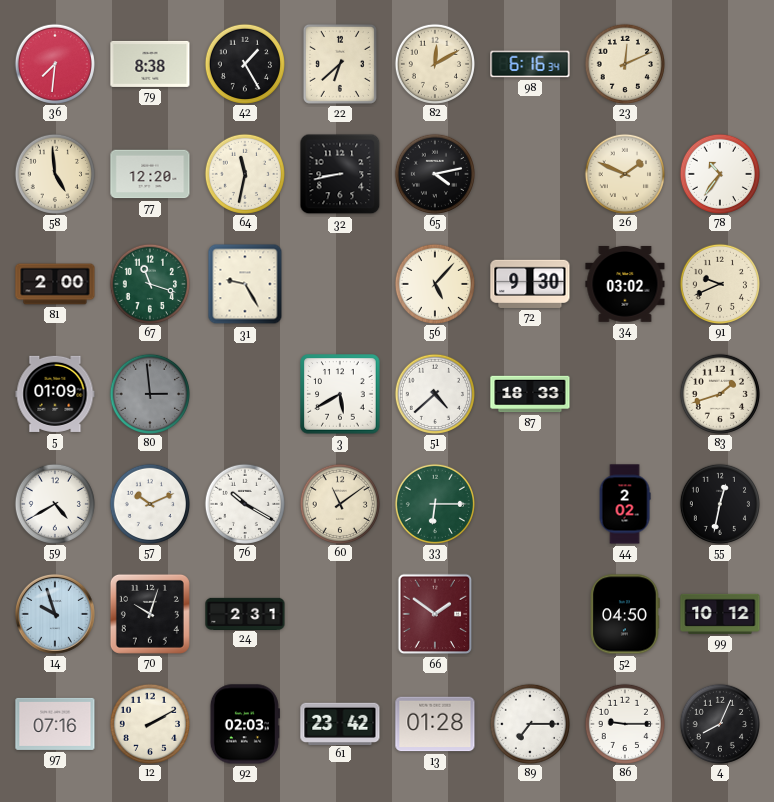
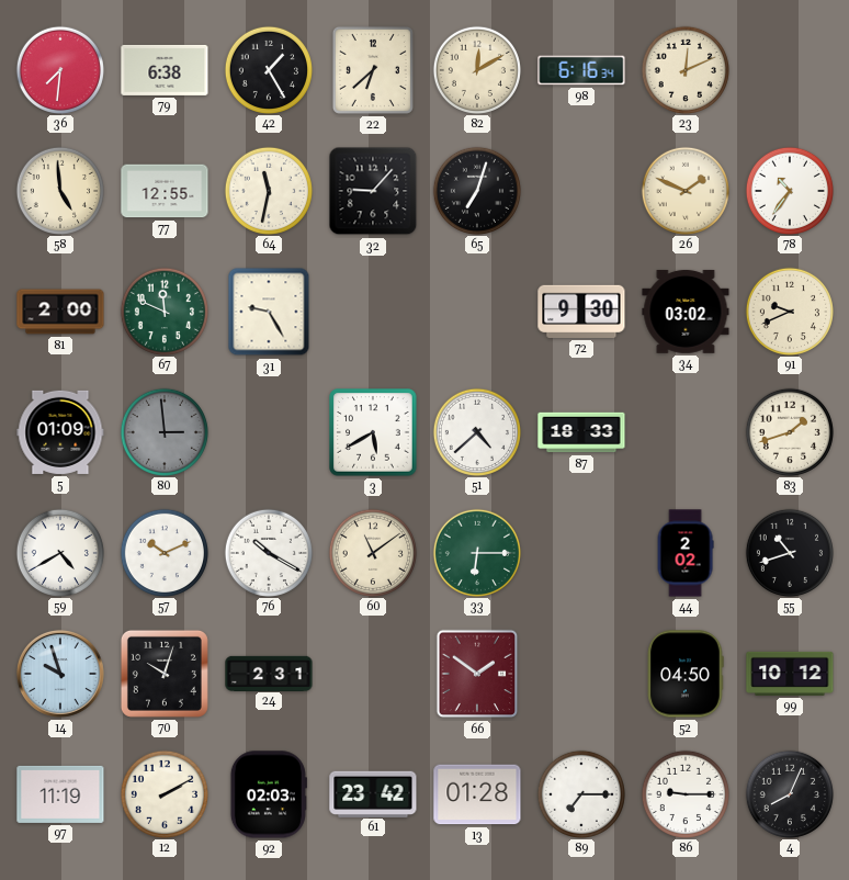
79: 8:38 -> 6:38 (165, 70)
77: 12:20 -> 12:55 (165, 191)
32: 8:43 -> 9:07 (373, 191)
65: 4:13 -> 7:03 (477, 190)
67: 11:18 -> 11:49 (165, 311)
56: 5:07 -> none (435, 283)
55: 12:32 -> 10:42 (790, 552)
97: 07:16 -> 11:19 (60, 794)
